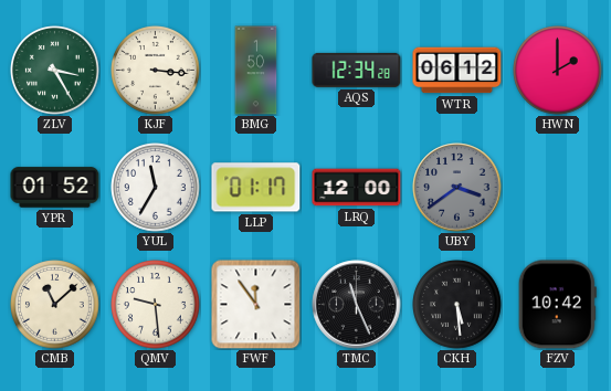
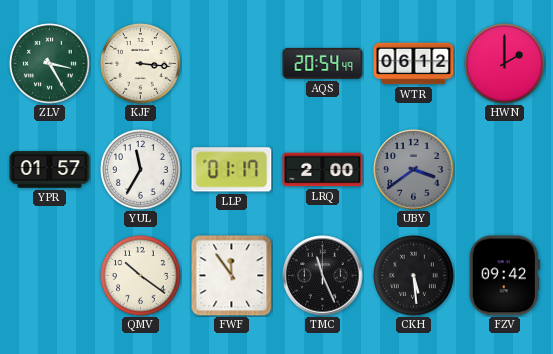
BMG: 1:50 -> none (256, 71)
AQS: 12:34 -> 20:54 (323, 63)
YPR: 01:52 -> 01:57 (50, 170)
LRQ: 12:00 -> 2:00 (323, 170)
CMB: 11:08 -> none (55, 305)
QMV: 9:29 -> 10:21 (141, 276)
FZV: 10:42 -> 09:42 (504, 276)
